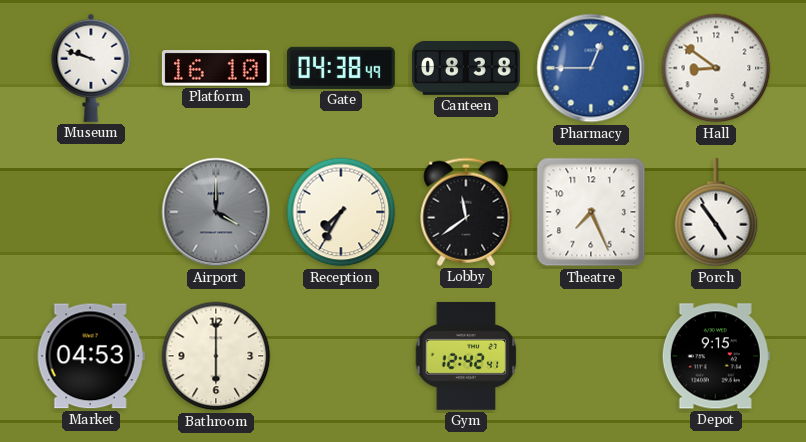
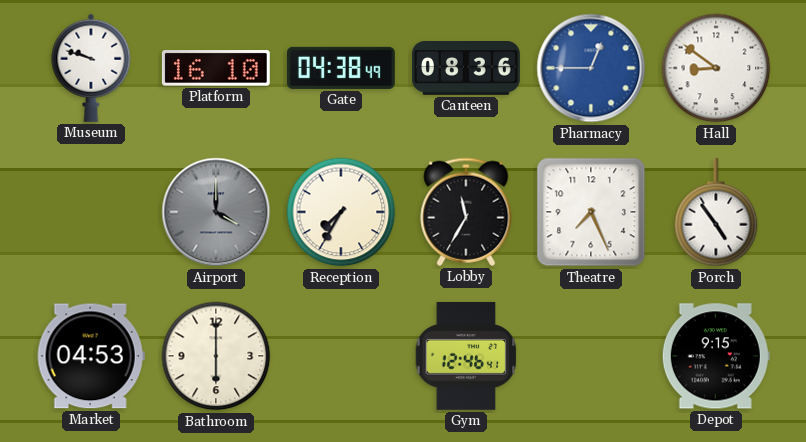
Canteen: 08:38 -> 08:36 (467, 69)
Lobby: 11:39 -> 11:35 (466, 212)
Gym: 12:42 -> 12:46 (466, 356)
